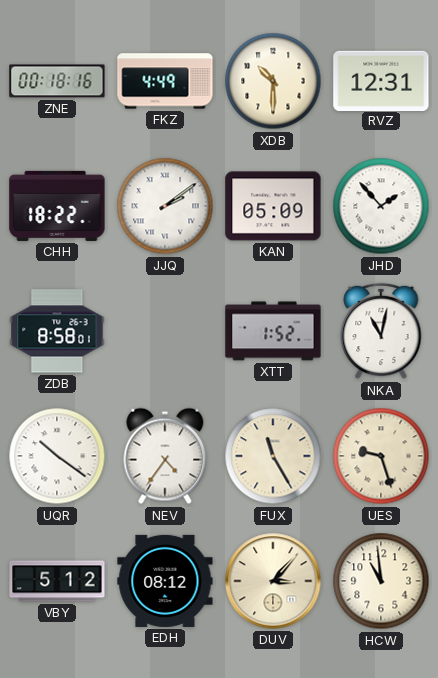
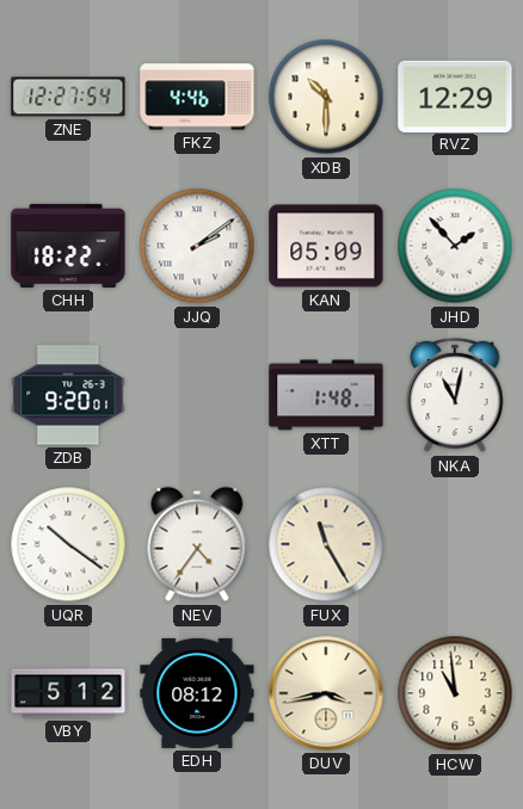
ZNE: 00:18 -> 12:27 (68, 97)
FKZ: 4:49 -> 4:46 (197, 97)
RVZ: 12:31 -> 12:29 (455, 95)
ZDB: 8:58 -> 9:20 (68, 395)
XTT: 1:52 -> 1:48 (326, 395)
UES: 9:27 -> none (381, 456)
DUV: 3:07 -> 3:43 (326, 693)
